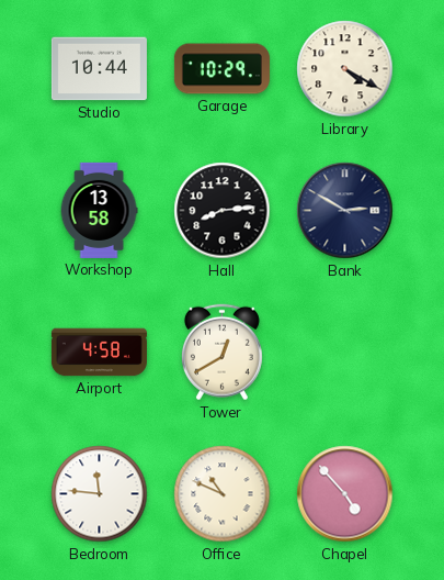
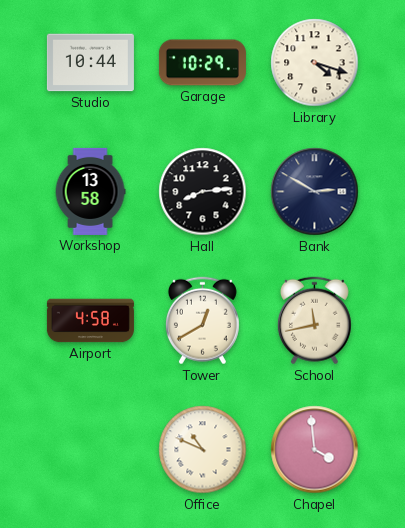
Library: 4:20 -> 4:18 (315, 63)
School: none -> 11:43 (314, 321)
Bedroom: 11:46 -> none (100, 494)
Chapel: 4:53 -> 3:59 (315, 450)
